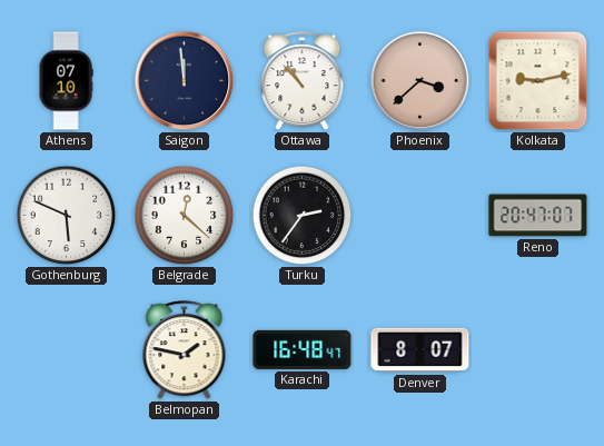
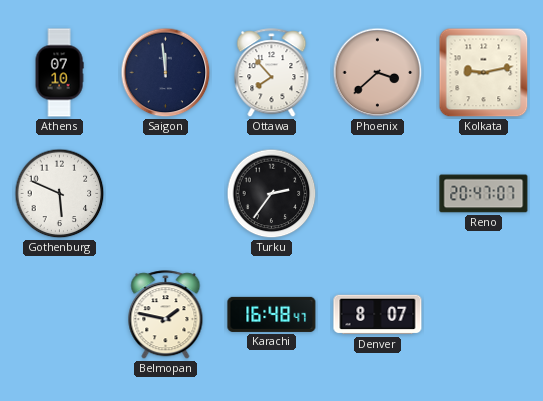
Ottawa: 10:53 -> 7:53 (272, 73)
Belgrade: 12:22 -> none (185, 216)
